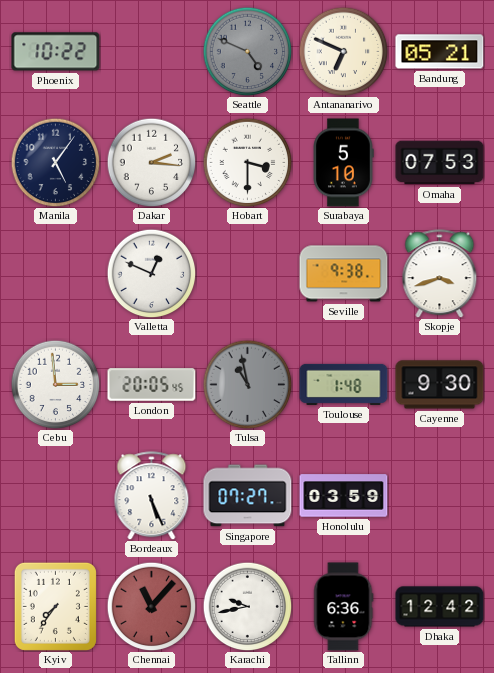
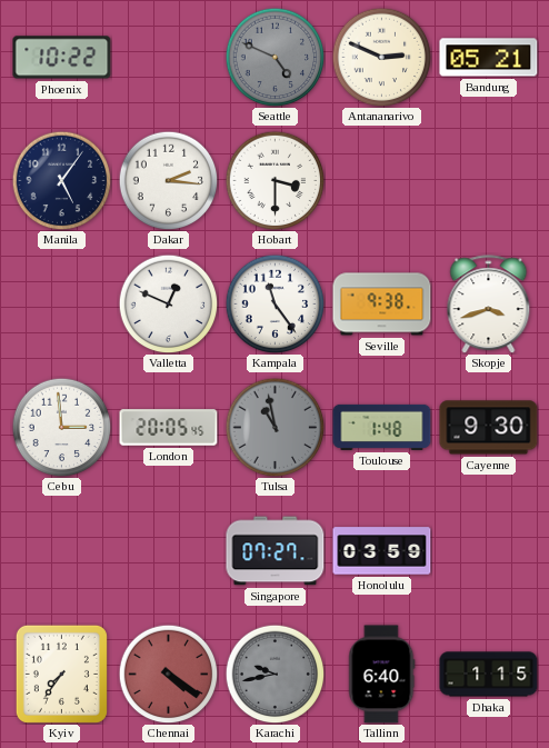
Antananarivo: 6:49 -> 2:49 (381, 57)
Surabaya: 5:10 -> none (343, 163)
Omaha: 07:53 -> none (440, 163)
Kampala: none -> 11:24 (274, 303)
Bordeaux: 5:26 -> none (152, 496)
Chennai: 11:07 -> 4:21 (168, 674)
Karachi dial: white -> grey (274, 674)
Tallinn: 6:36 -> 6:40 (382, 675)
Dhaka: 12:42 -> 1:15 (489, 675)
